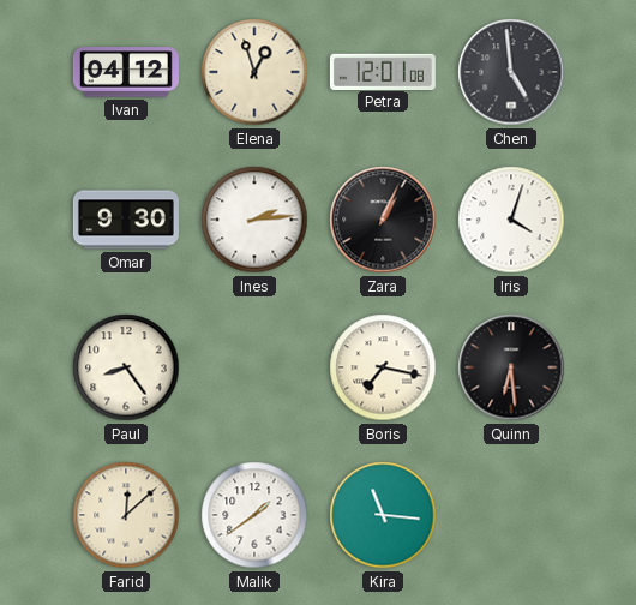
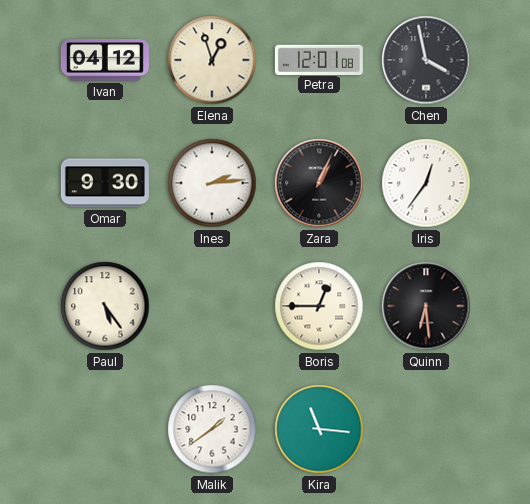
Chen: 4:59 -> 3:58 (426, 60)
Iris: 4:03 -> 12:36 (426, 183)
Paul: 8:24 -> 5:24 (105, 306)
Boris: 7:17 -> 12:45 (319, 306)
Farid: 12:08 -> none (126, 515)
